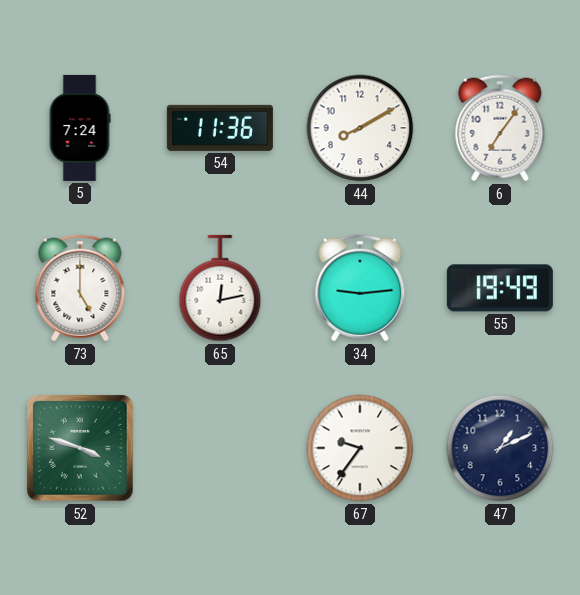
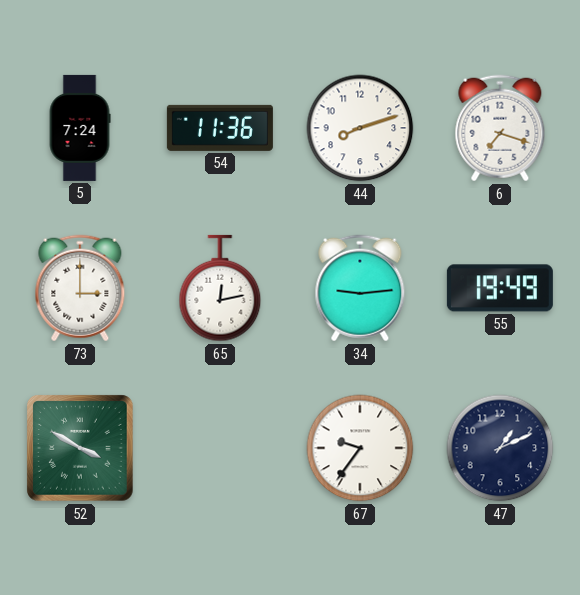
44: 8:10 -> 8:12 (360, 128)
6: 7:06 -> 7:18 (500, 128)
73: 5:00 -> 3:00 (80, 288)
52: 3:48 -> 3:50 (80, 448)
